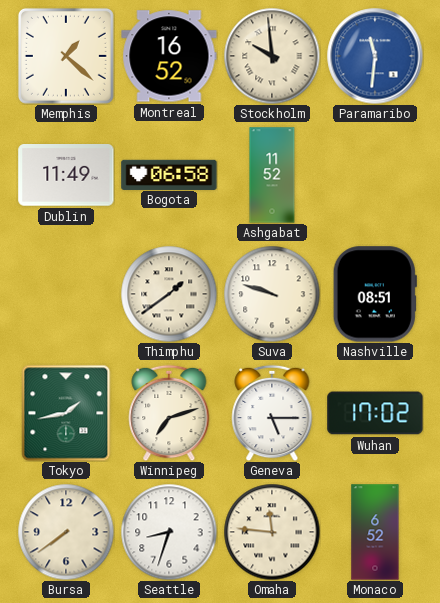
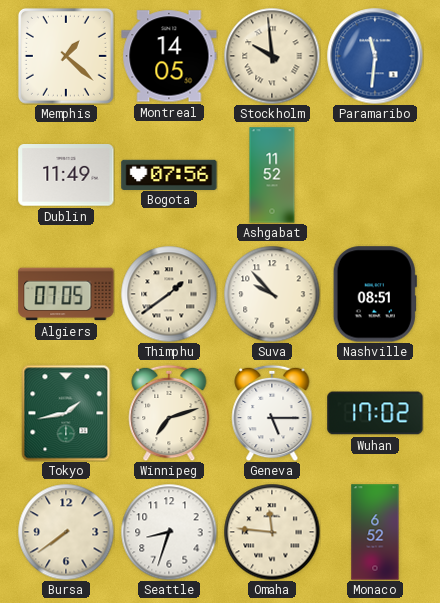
Montreal: 16:52 -> 14:05 (169, 56)
Bogota: 06:58 -> 07:56 (169, 174)
Algiers: none -> 07:05 (66, 294)
Suva: 9:48 -> 9:53 (272, 294)
